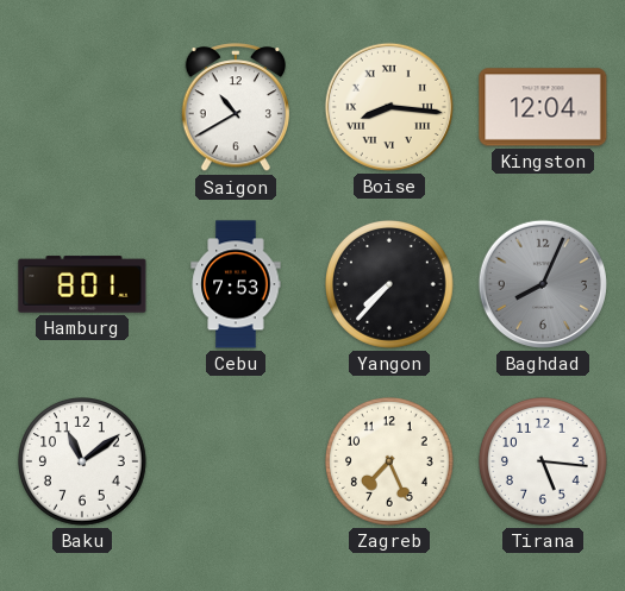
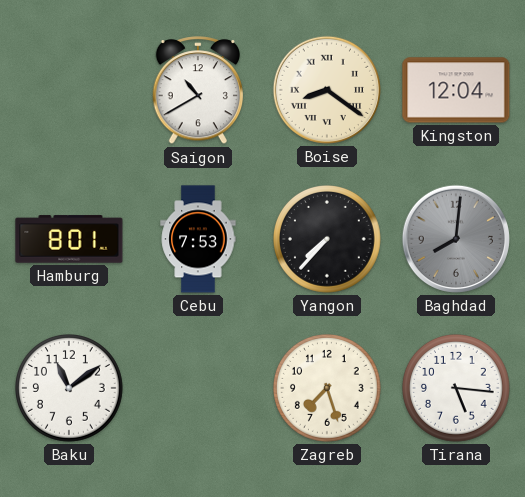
Boise: 8:16 -> 8:21 (327, 90)
Baghdad: 8:04 -> 8:01 (456, 239)
Zagreb: 7:26 -> 7:27 (328, 389)
